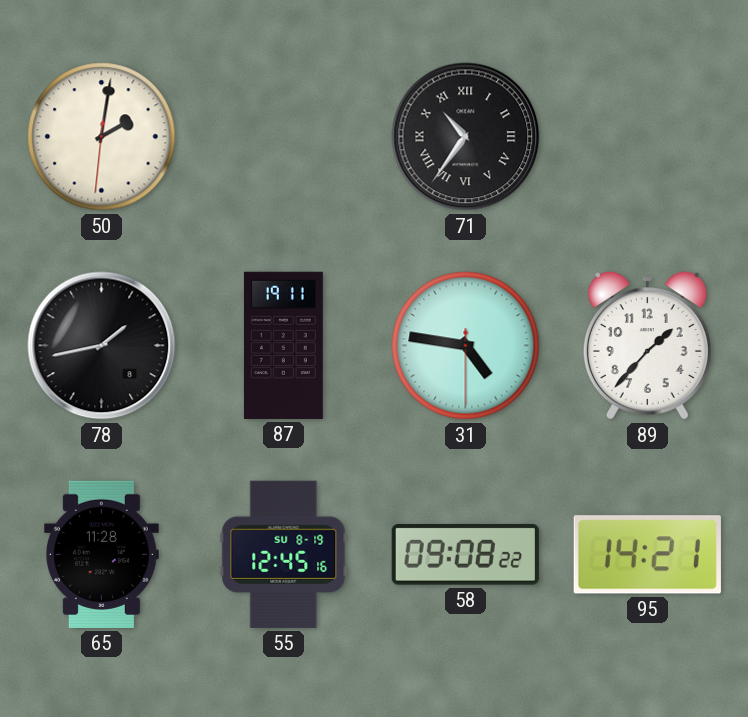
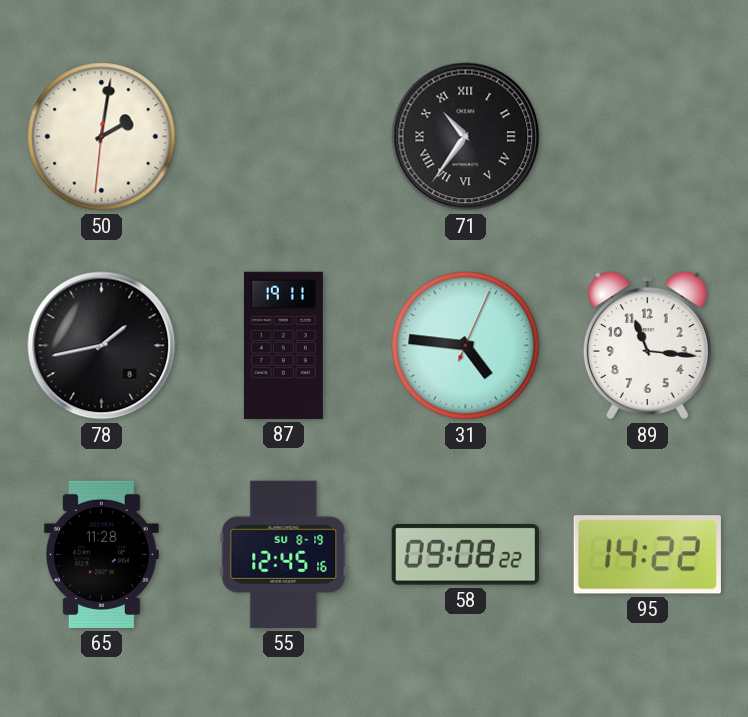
31: 4:46:30 -> 4:46:04 (466, 346)
89: 1:37 -> 11:16 (647, 346)
95: 14:21 -> 14:22 (647, 555)
